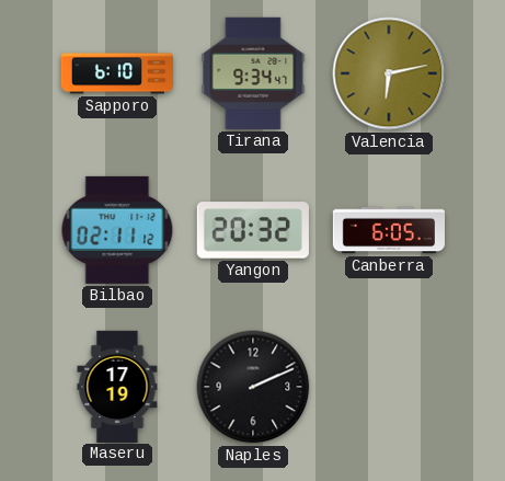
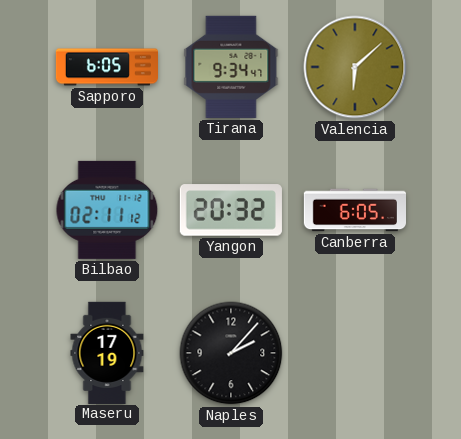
Sapporo: 6:10 -> 6:05 (106, 67)
Valencia: 6:13 -> 6:08 (355, 67)
Naples: 2:11 -> 2:07 (231, 353)
